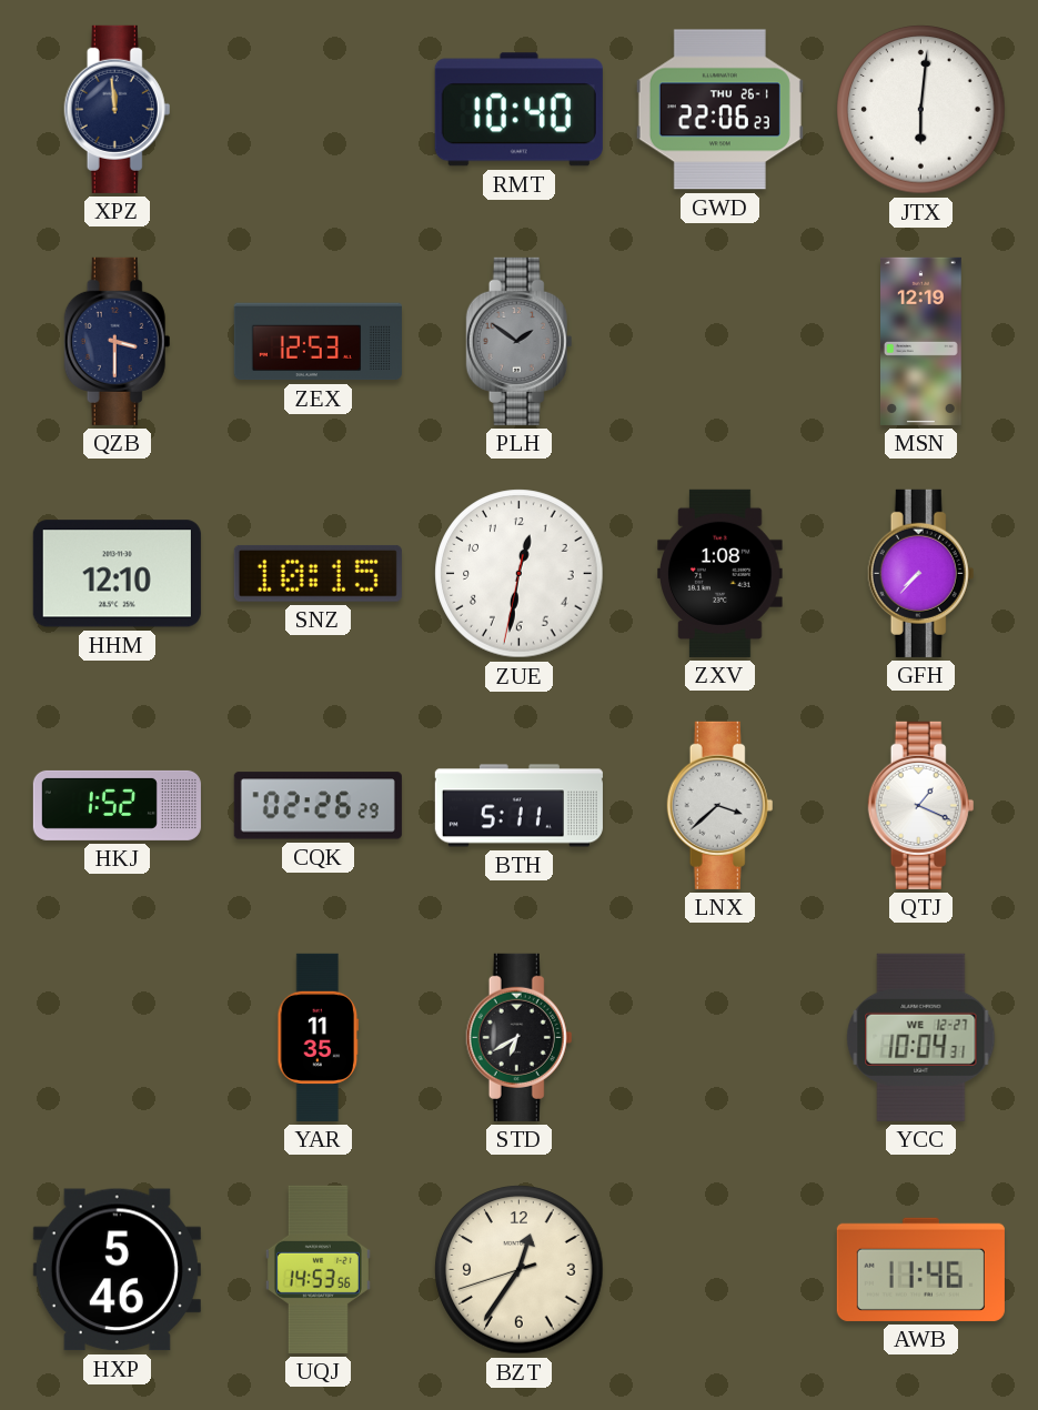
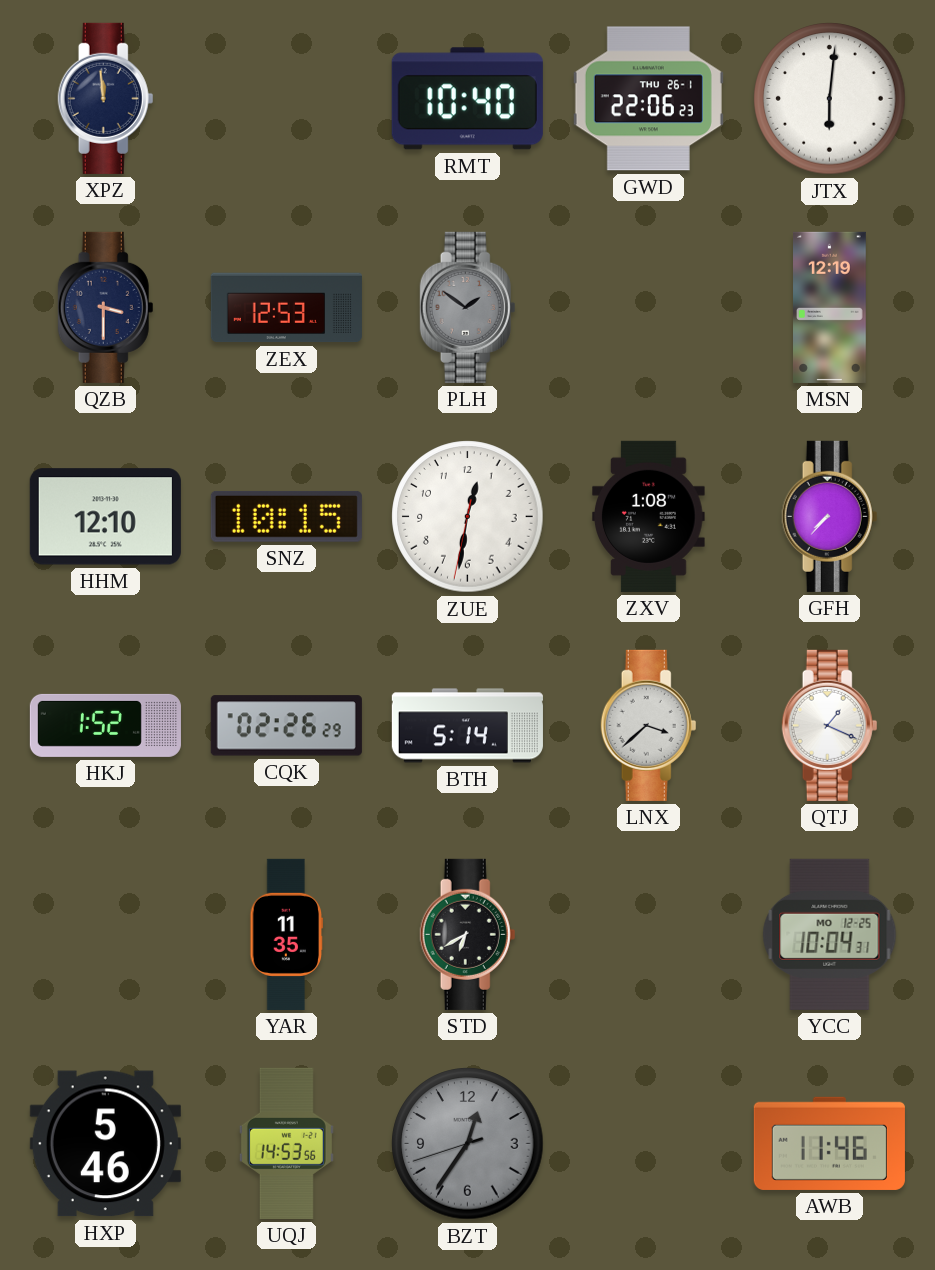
BTH: 5:11 -> 5:14 (467, 726)
YCC date: WE 12-27 -> MO 12-25 (830, 934)
BZT dial: cream -> grey (468, 1144)
